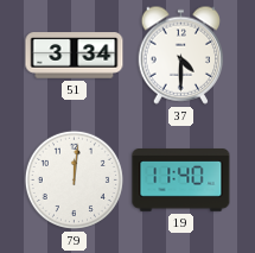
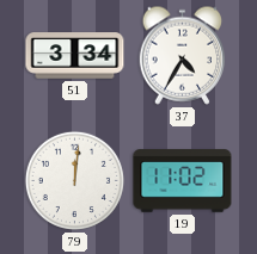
37: 4:30 -> 4:35 (183, 55)
19: 11:40 -> 11:02 (183, 181)
